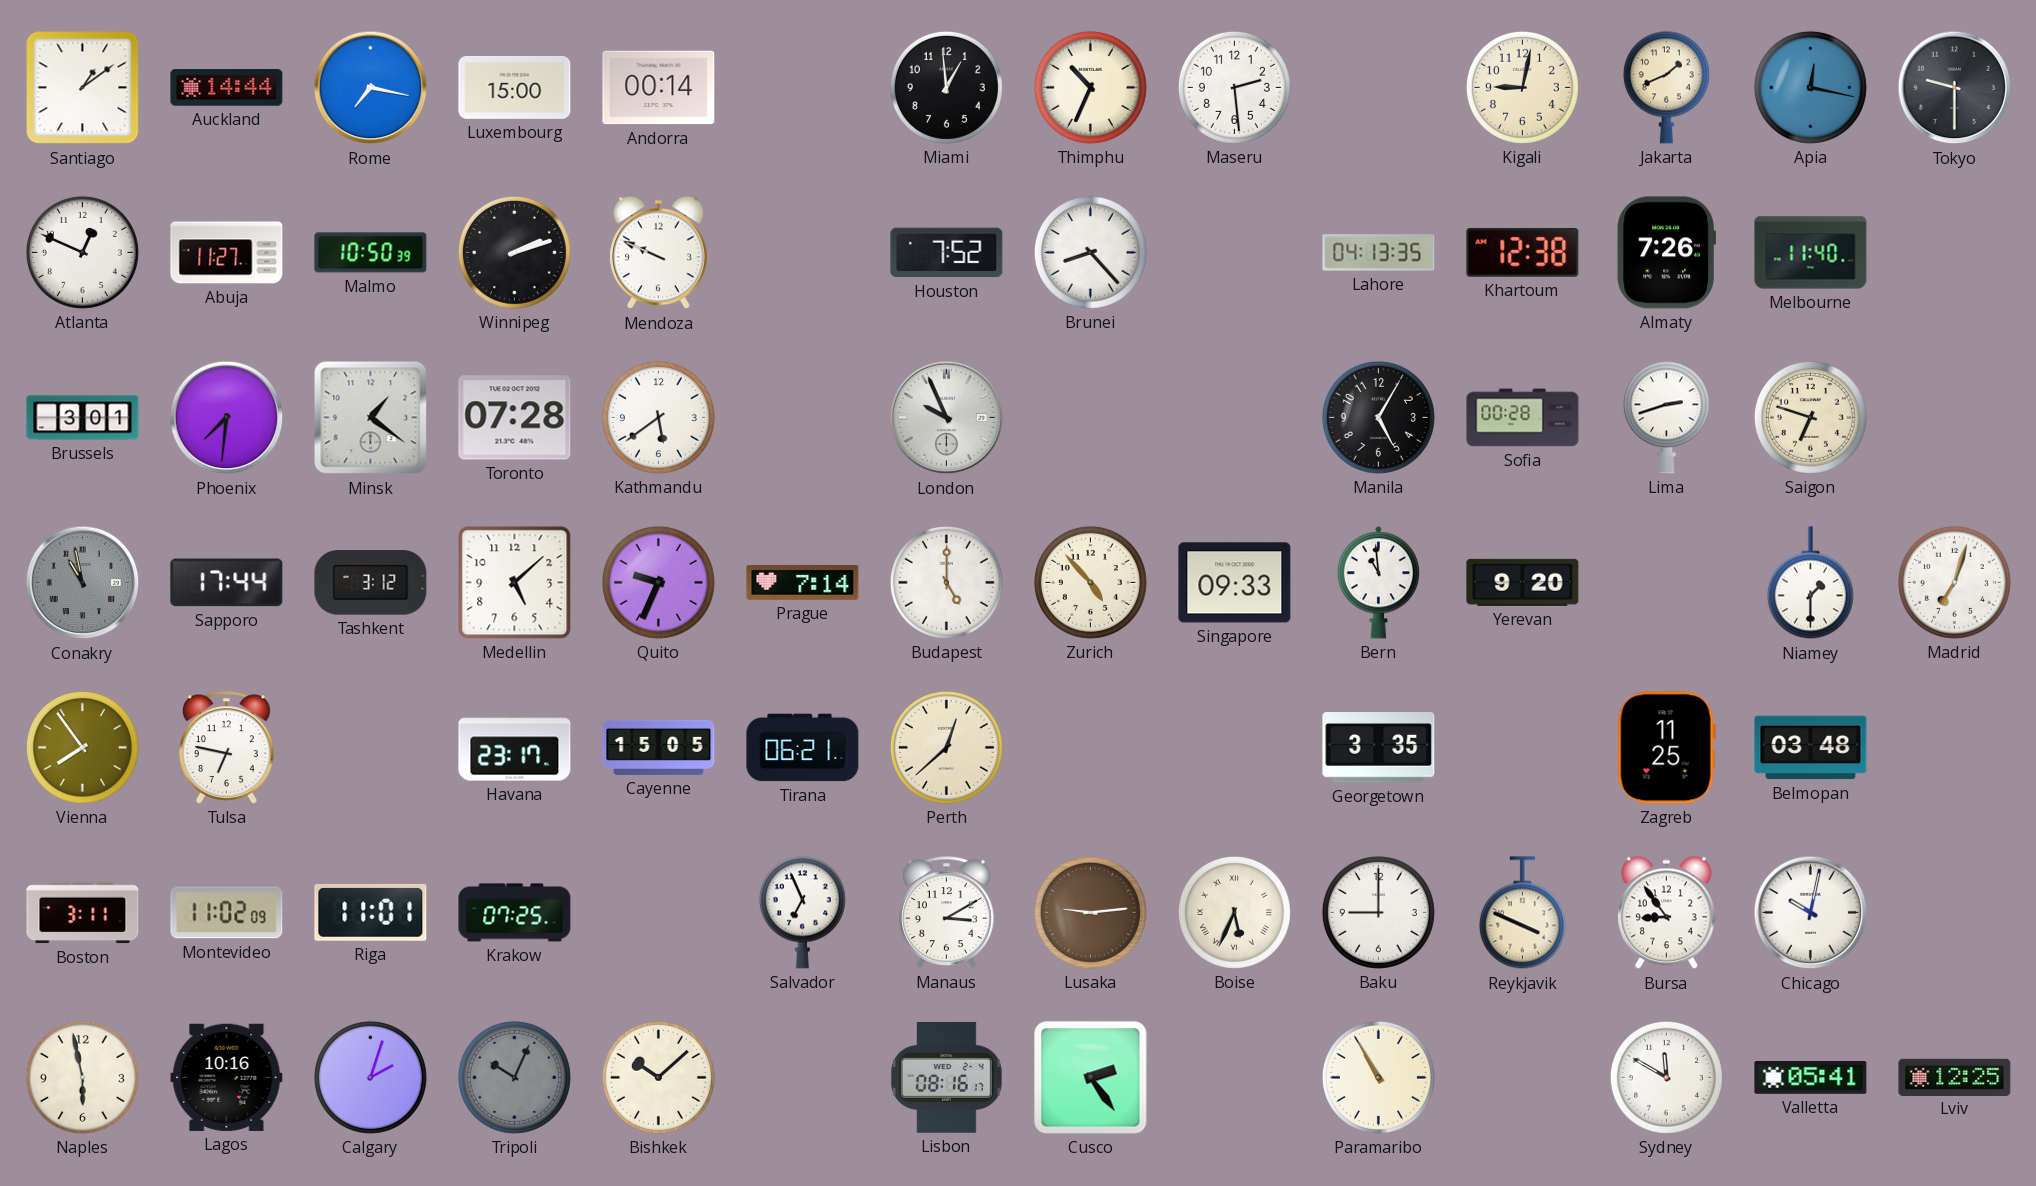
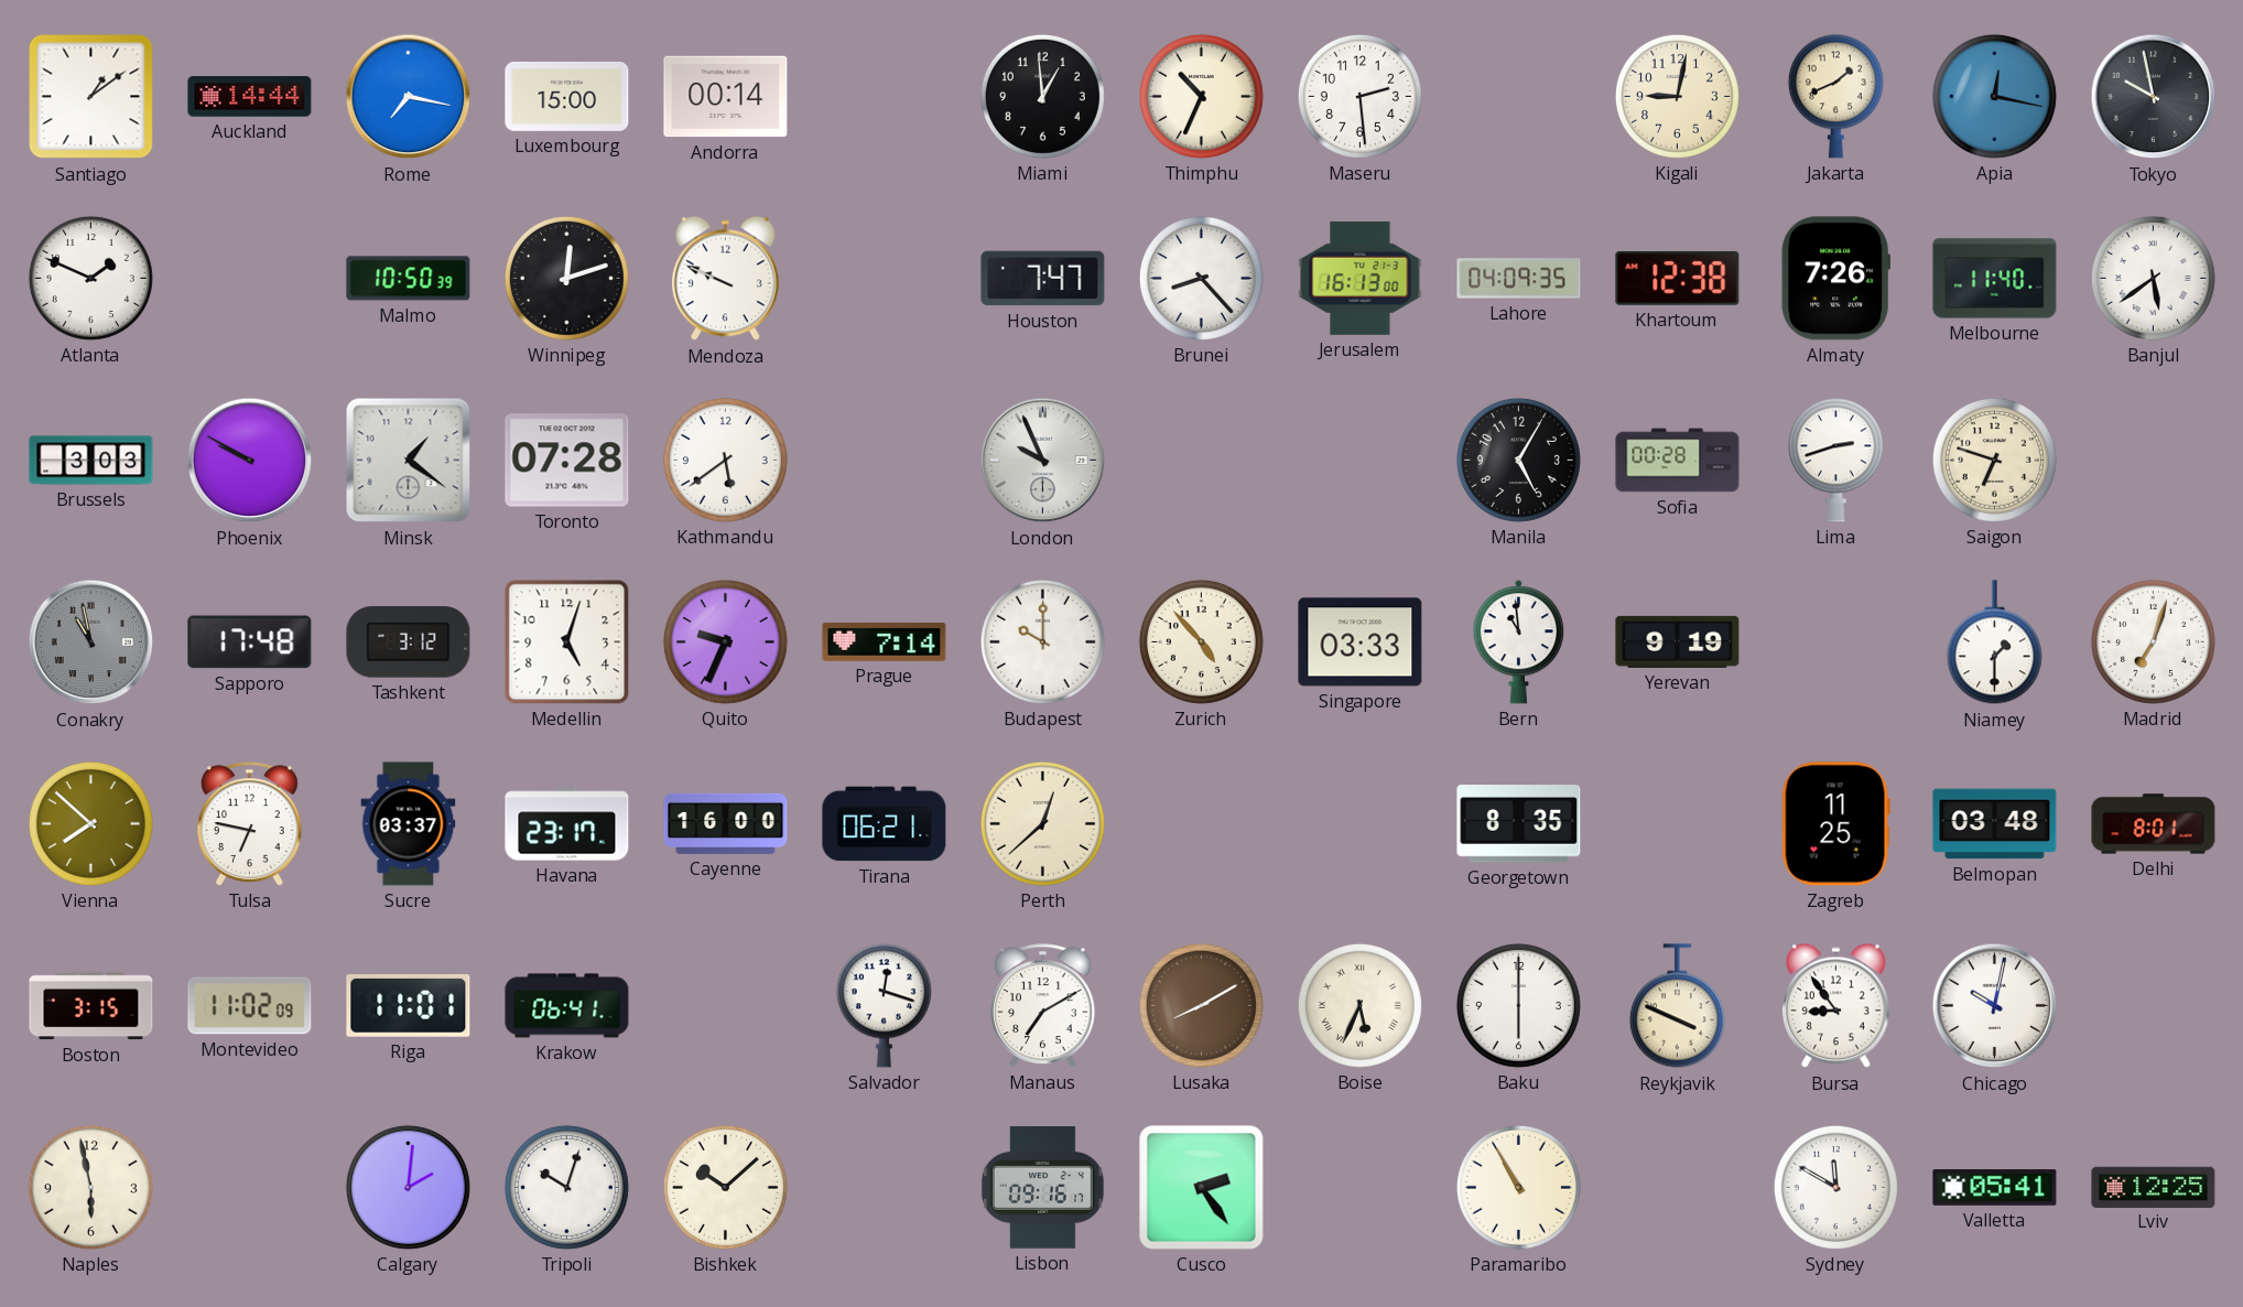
Tokyo: 9:30 -> 9:58 (2154, 97)
Atlanta: 12:49 -> 1:49 (90, 278)
Abuja: 11:27 -> none (227, 253)
Winnipeg: 2:12 -> 12:12 (566, 278)
Houston: 7:52 -> 7:47 (1043, 279)
Jerusalem: none -> 16:13 (1361, 278)
Lahore: 04:13 -> 04:09 (1519, 279)
Banjul: none -> 5:39 (2153, 278)
Brussels: 3:01 -> 3:03 (91, 461)
Phoenix: 7:31 -> 9:50 (250, 461)
Sapporo: 17:44 -> 17:48 (250, 642)
Medellin: 5:08 -> 5:03 (567, 642)
Budapest: 5:00 -> 10:00 (1042, 641)
Singapore: 09:33 -> 03:33 (1361, 642)
Yerevan: 9:20 -> 9:19 (1678, 641)
Vienna: 7:54 -> 7:52 (90, 823)
Sucre: none -> 03:37 (409, 824)
Cayenne: 15:05 -> 16:00 (726, 823)
Georgetown: 3:35 -> 8:35 (1519, 824)
Delhi: none -> 8:01 (2154, 824)
Boston: 3:11 -> 3:15 (91, 1006)
Krakow: 07:25 -> 06:41 (567, 1006)
Salvador: 6:56 -> 12:18 (884, 1005)
Manaus: 3:10 -> 7:10 (1043, 1006)
Lusaka: 9:14 -> 8:10 (1201, 1005)
Baku: 9:00 -> 6:00 (1518, 1005)
Lagos: 10:16 -> none (227, 1077)
Calgary: 2:03 -> 2:01 (408, 1187)
Tripoli: 10:04 -> 10:03 (566, 1187)
Tripoli dial: grey -> white (566, 1187)
Lisbon: 08:16 -> 09:16 (1042, 1187)
